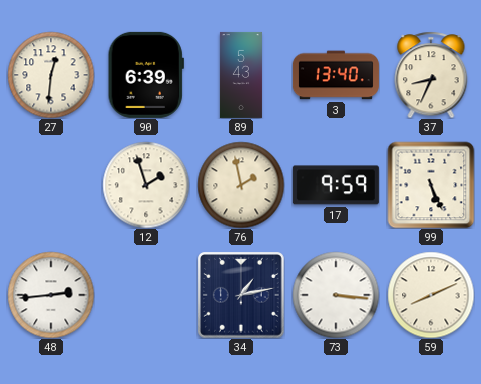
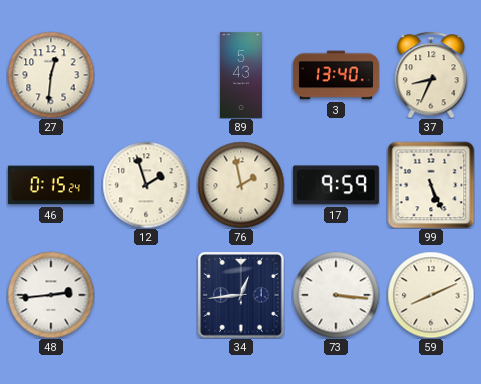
90: 6:39 -> none (146, 75)
46: none -> 0:15 (51, 185)
34: 1:13 -> 12:44 (241, 295)
